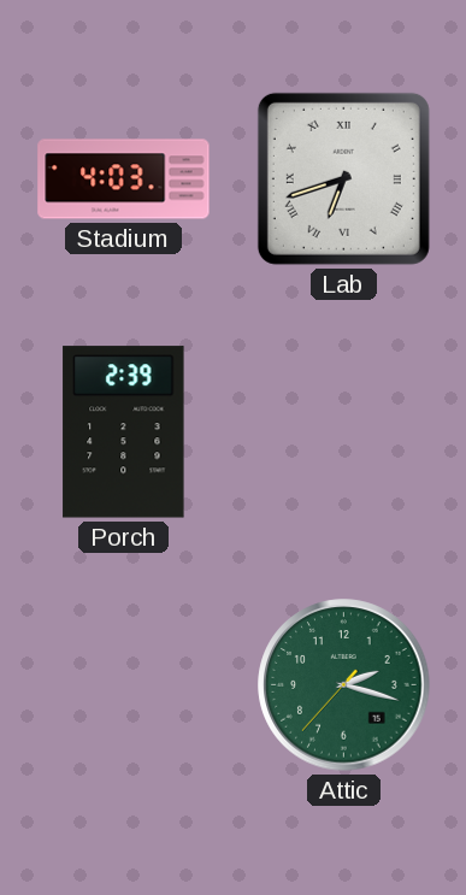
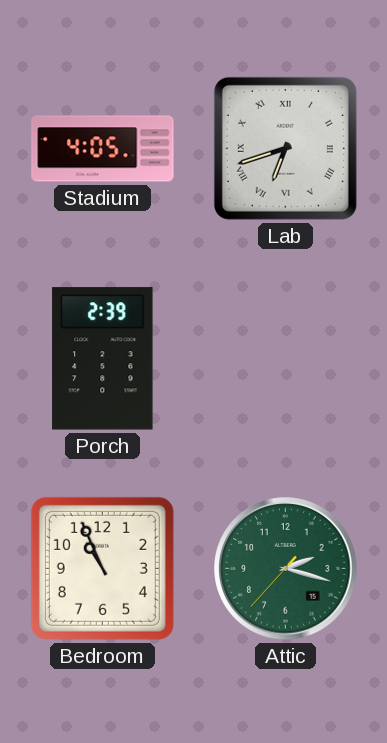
Stadium: 4:03 -> 4:05 (103, 149)
Bedroom: none -> 10:56 (102, 568)
